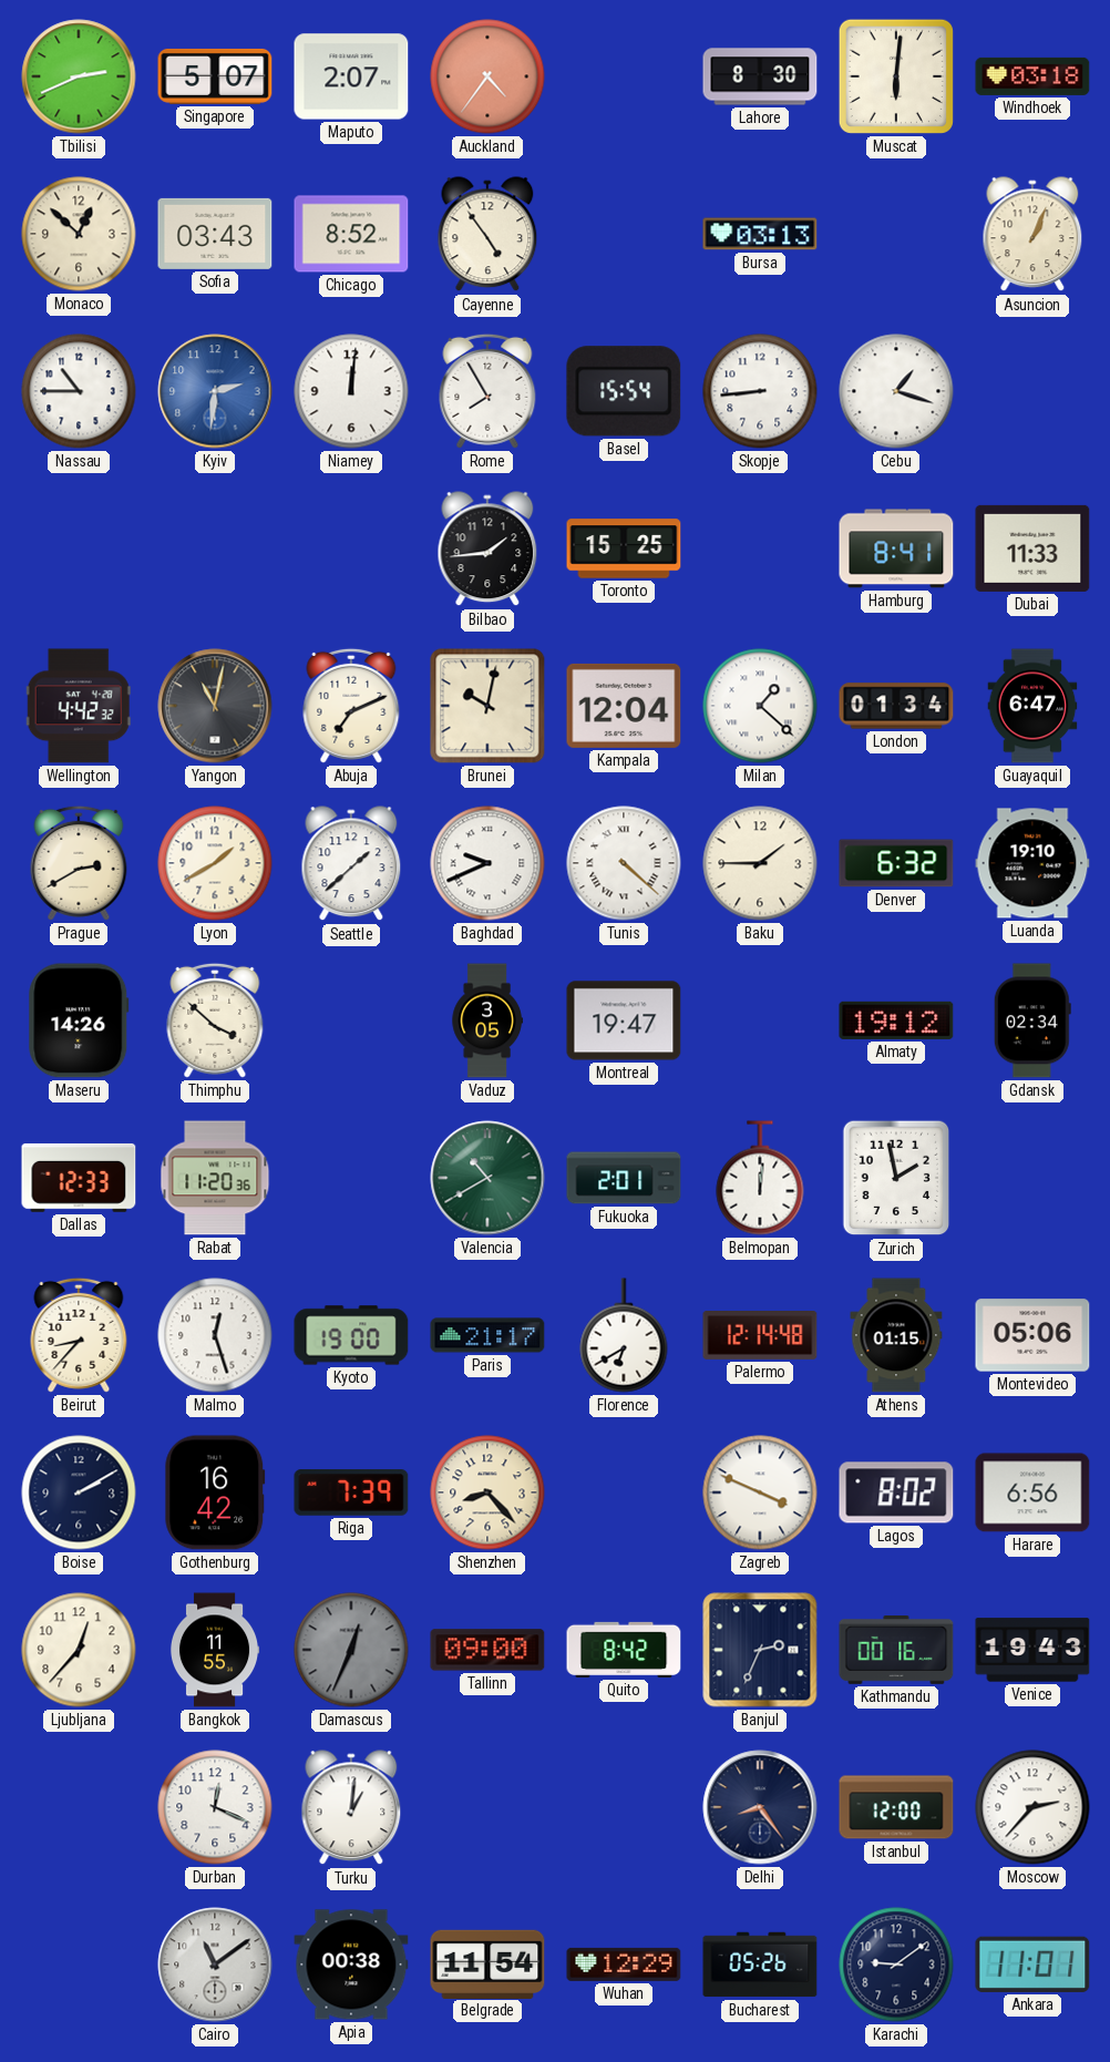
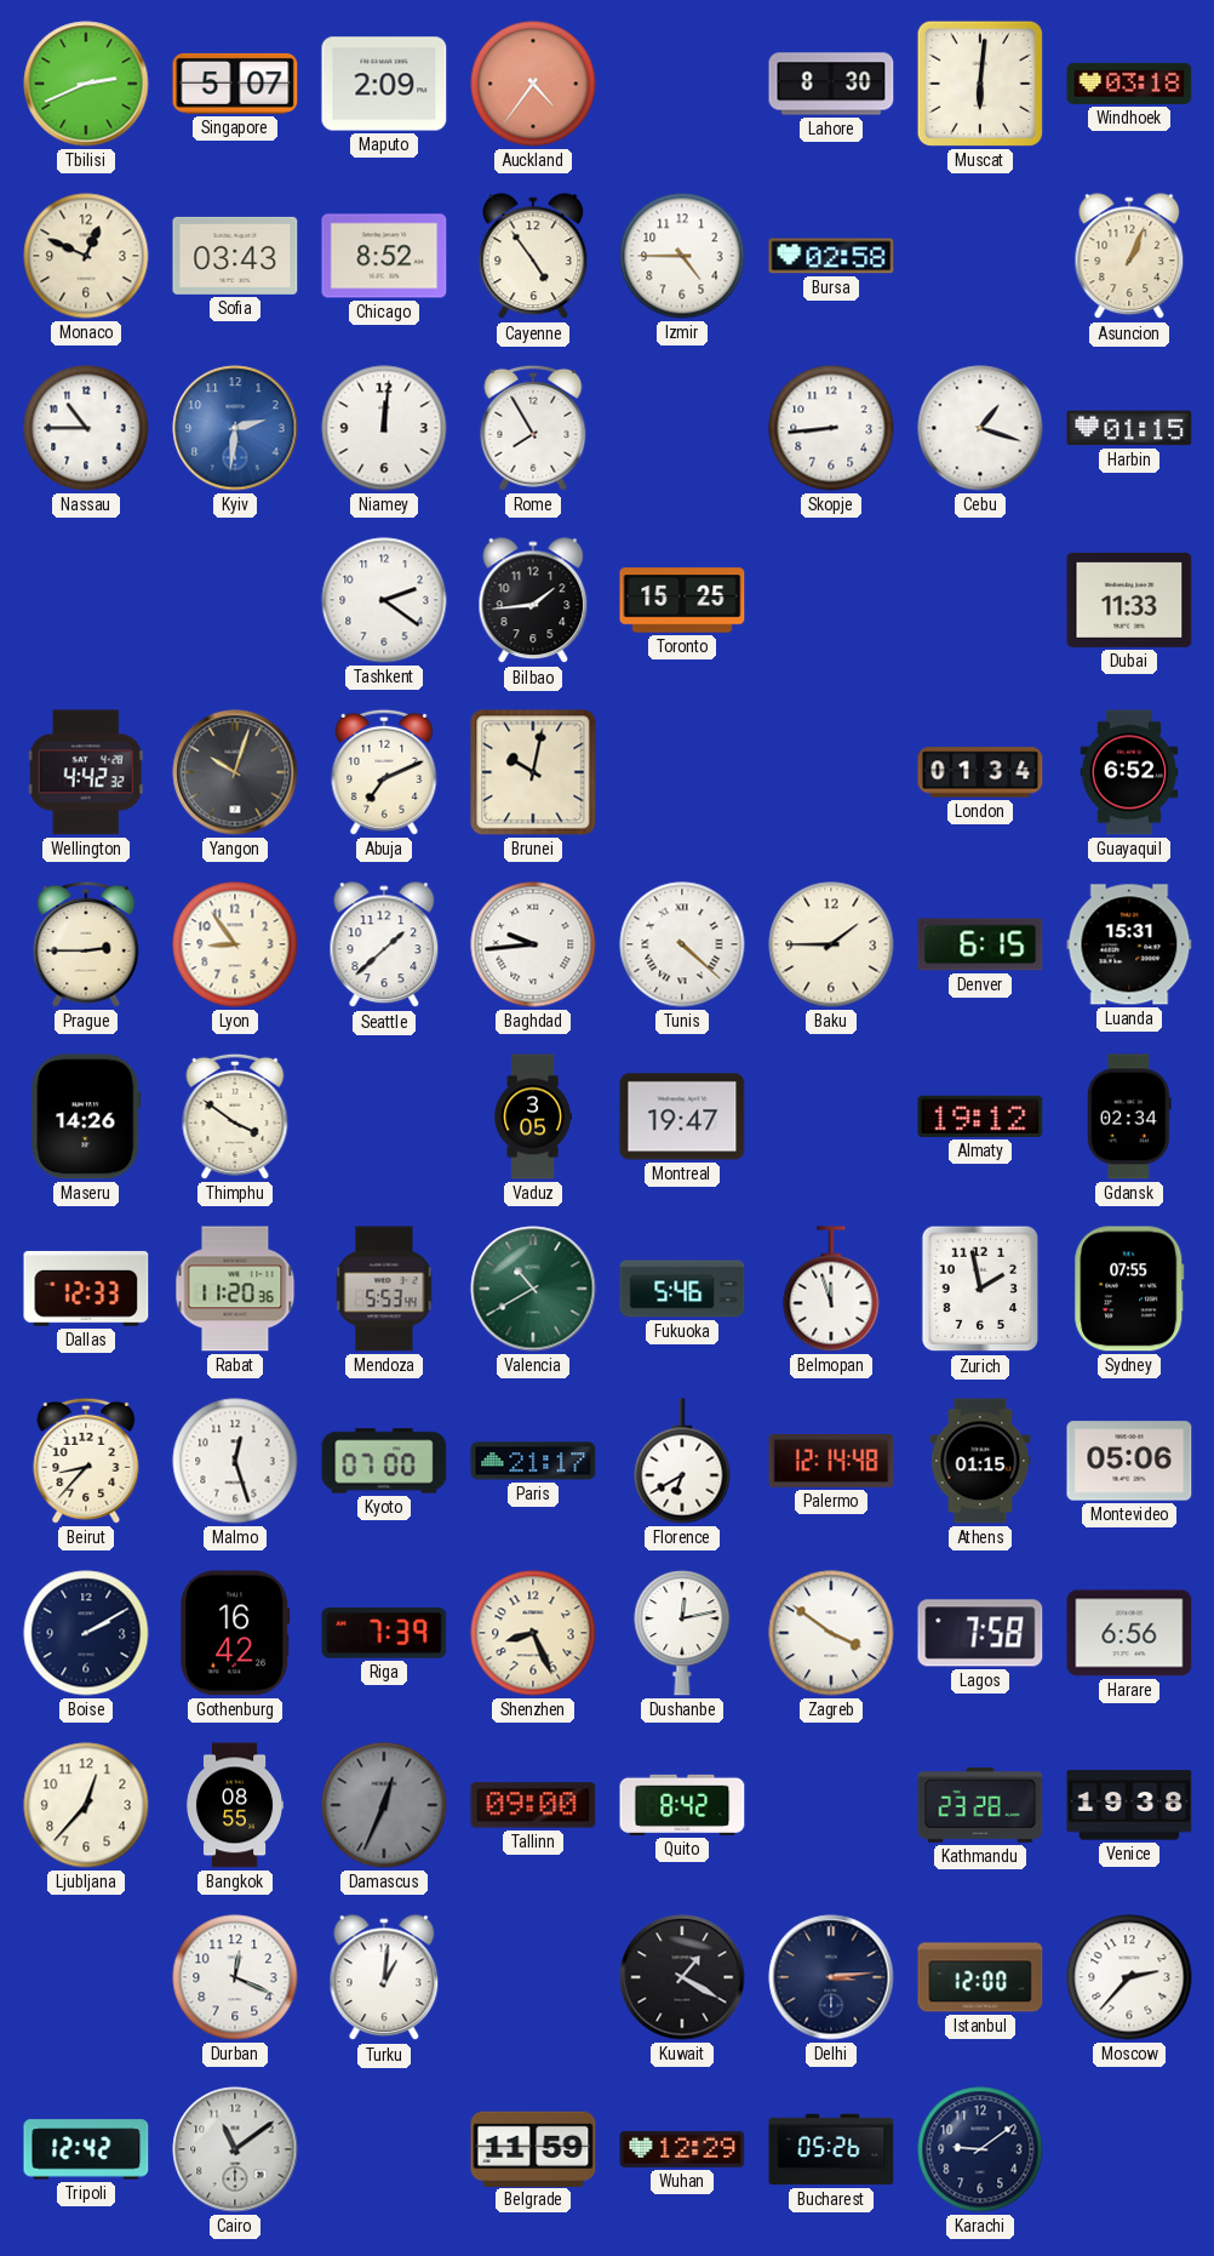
Maputo: 2:07 -> 2:09 (384, 84)
Monaco: 12:52 -> 12:49 (86, 256)
Izmir: none -> 4:45 (682, 256)
Bursa: 03:13 -> 02:58 (831, 256)
Basel: 15:54 -> none (624, 391)
Harbin: none -> 01:15 (1129, 428)
Tashkent: none -> 2:21 (384, 600)
Hamburg: 8:41 -> none (896, 548)
Yangon: 11:02 -> 10:03 (235, 772)
Kampala: 12:04 -> none (624, 706)
Milan: 1:22 -> none (760, 706)
Guayaquil: 6:47 -> 6:52 (1129, 772)
Prague: 2:40 -> 2:45 (86, 944)
Lyon: 1:40 -> 8:54 (235, 944)
Baghdad: 9:41 -> 9:44 (533, 944)
Denver: 6:32 -> 6:15 (980, 944)
Luanda: 19:10 -> 15:31 (1129, 944)
Thimphu: 3:52 -> 3:51 (235, 1116)
Mendoza: none -> 5:53 (384, 1289)
Fukuoka: 2:01 -> 5:46 (682, 1289)
Belmopan: 12:01 -> 11:57 (831, 1289)
Sydney: none -> 07:55 (1129, 1289)
Kyoto: 19:00 -> 07:00 (384, 1461)
Shenzhen: 8:23 -> 8:26 (533, 1633)
Dushanbe: none -> 12:13 (682, 1633)
Zagreb: 3:49 -> 3:51 (831, 1633)
Lagos: 8:02 -> 7:58 (980, 1633)
Bangkok: 11:55 -> 08:55 (235, 1805)
Banjul: 2:34 -> none (760, 1650)
Kathmandu: 00:16 -> 23:28 (980, 1806)
Venice: 19:43 -> 19:38 (1129, 1805)
Kuwait: none -> 1:20 (682, 1977)
Delhi: 8:24 -> 3:14 (831, 1977)
Tripoli: none -> 12:42 (86, 2149)
Apia: 00:38 -> none (351, 1964)
Belgrade: 11:54 -> 11:59 (533, 2148)
Ankara: 11:01 -> none (1032, 1964)
